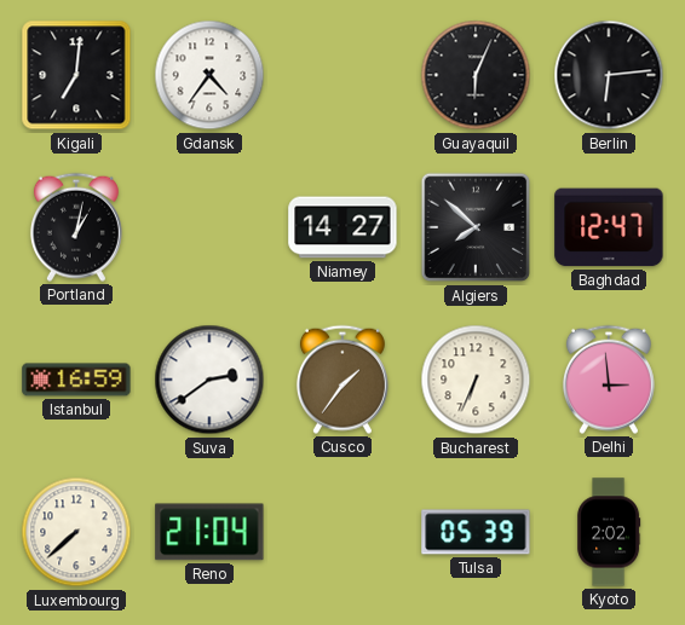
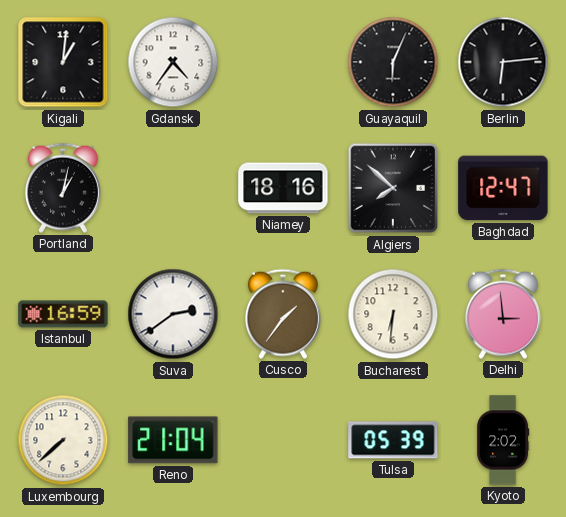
Kigali: 7:01 -> 1:01 (63, 62)
Niamey: 14:27 -> 18:16 (283, 188)
Bucharest: 6:34 -> 6:31 (393, 314)
